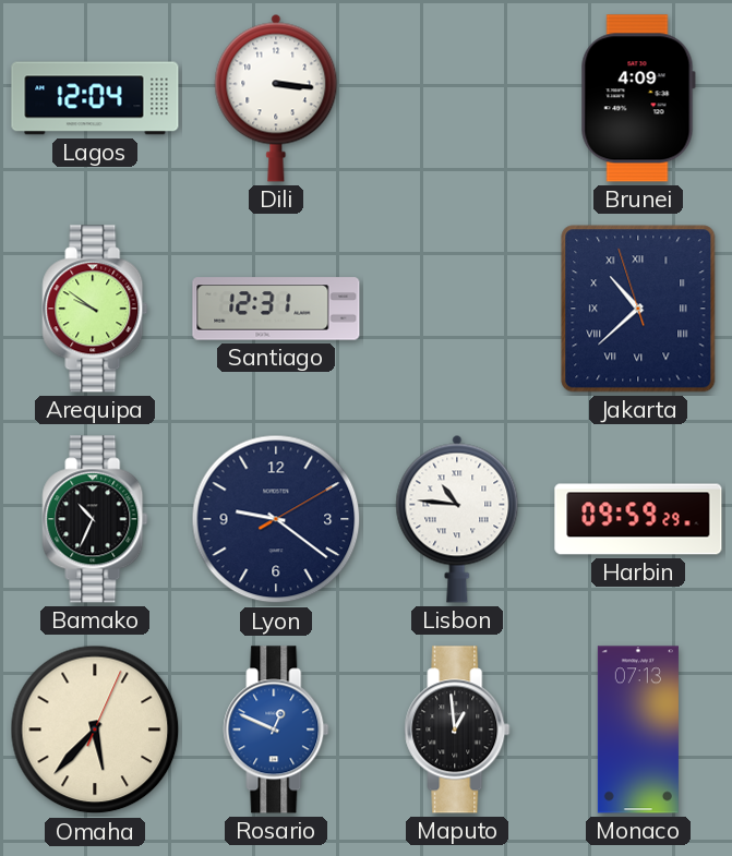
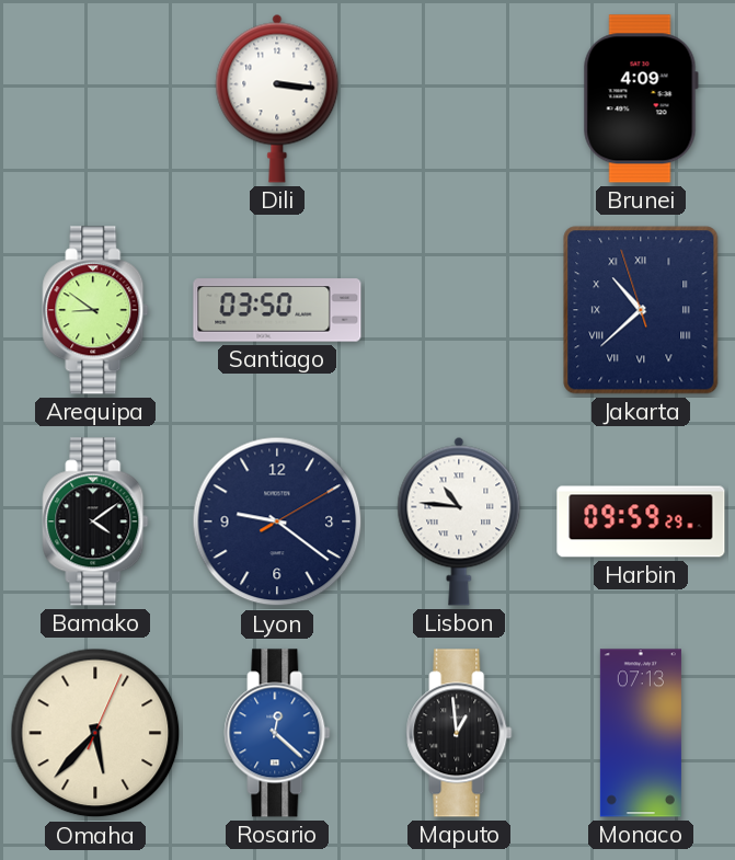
Lagos: 12:04 -> none (95, 98)
Arequipa: 9:51 -> 8:51 (95, 310)
Santiago: 12:31 -> 03:50 (277, 310)
Bamako: 10:34 -> 4:09 (95, 521)
Rosario: 12:49 -> 12:22 (277, 733)
